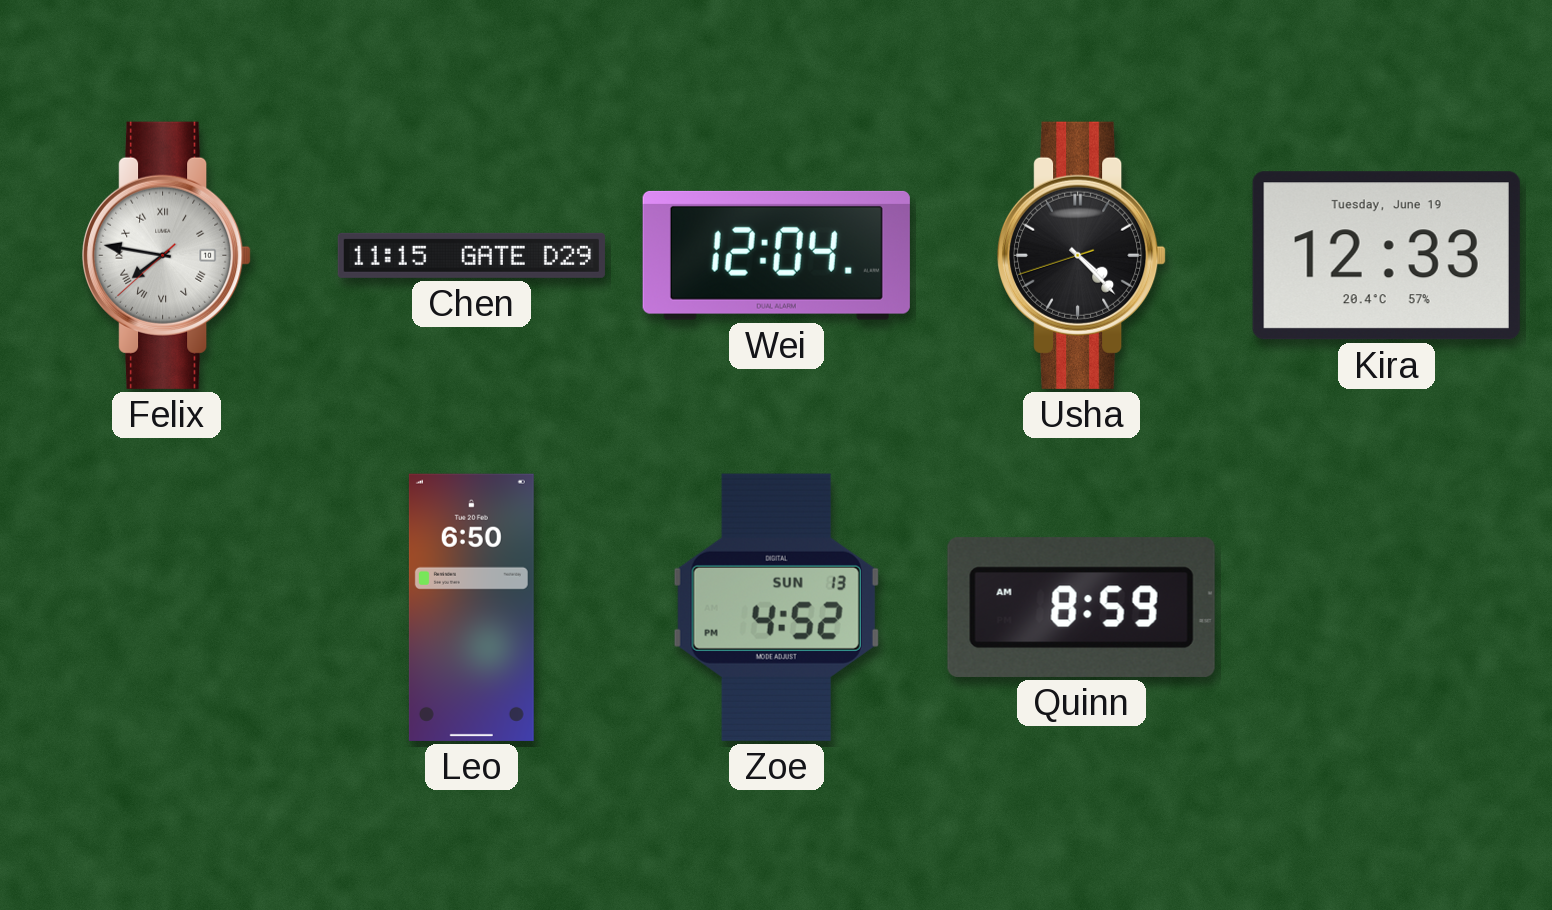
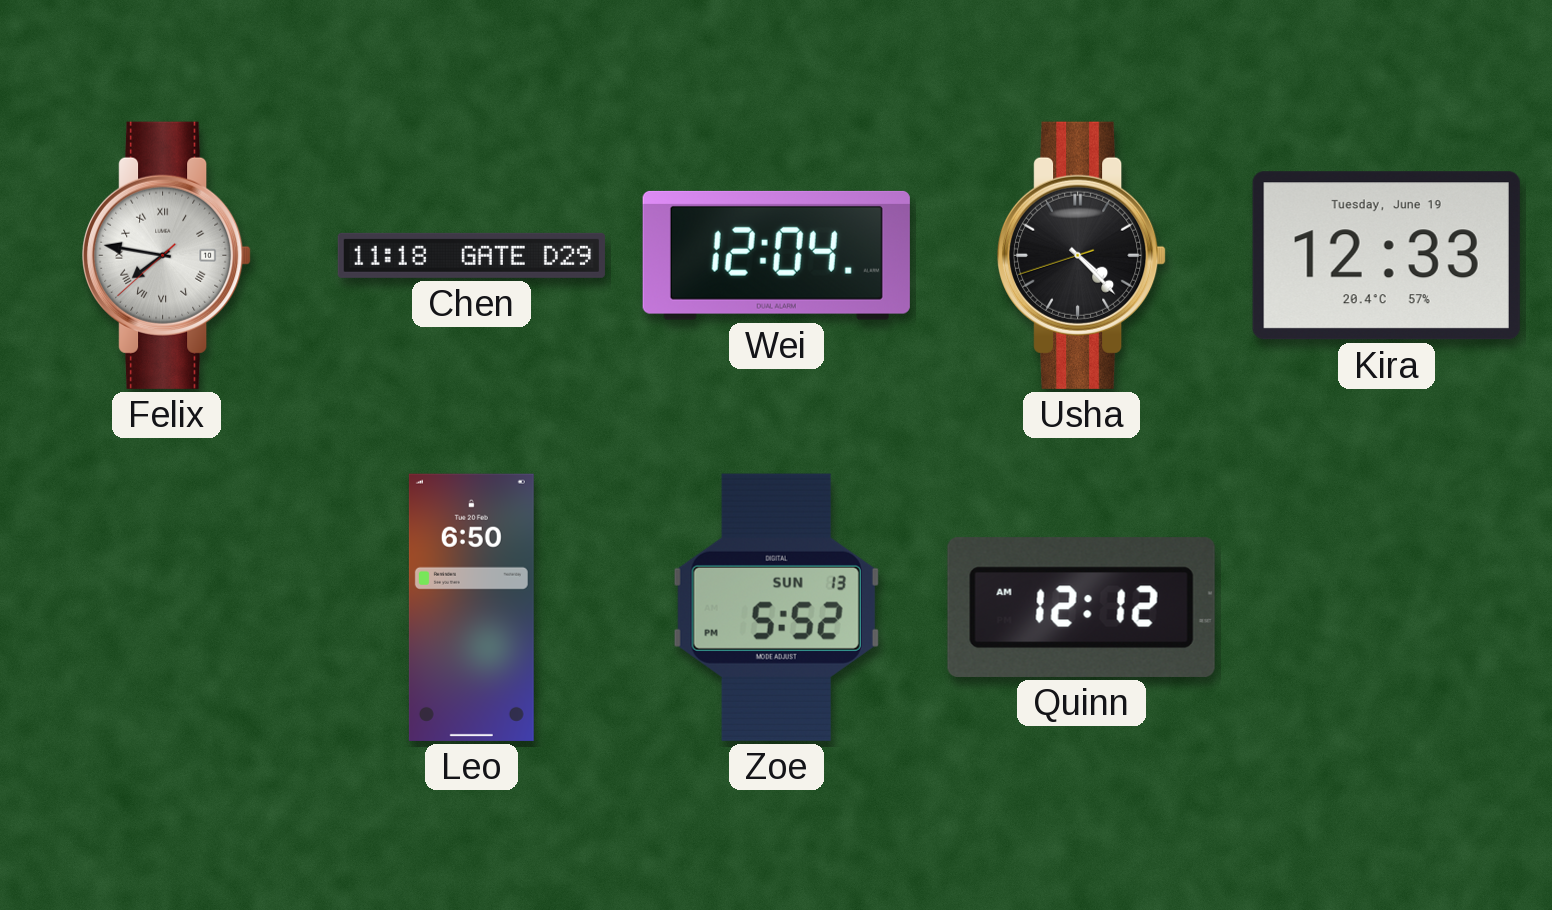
Chen: 11:15 -> 11:18 (471, 255)
Zoe: 4:52 -> 5:52 (776, 607)
Quinn: 8:59 -> 12:12 (1081, 607)
